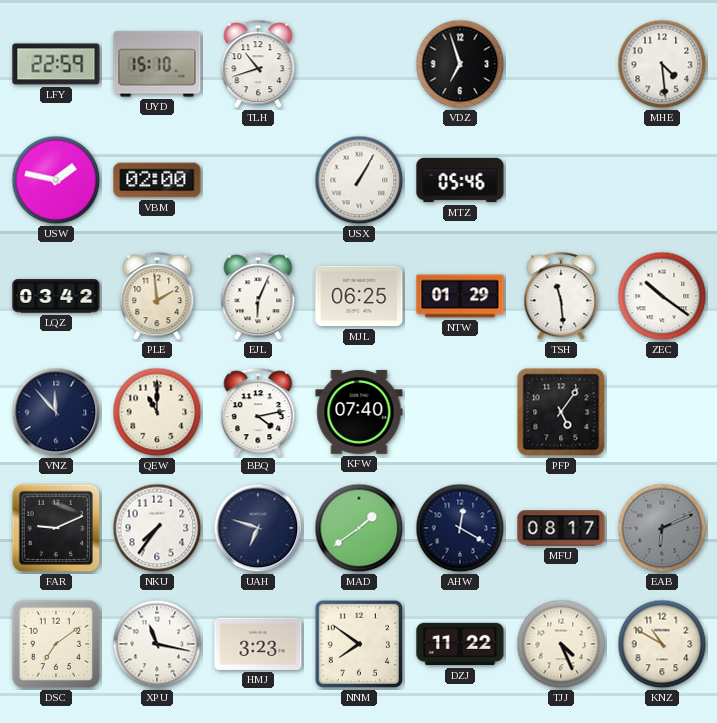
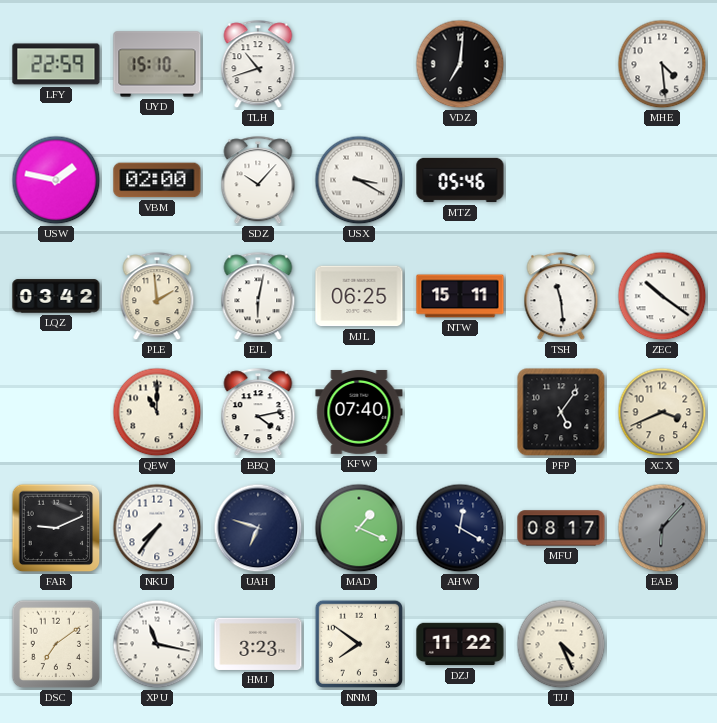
VDZ: 6:57 -> 7:01 (460, 64)
SDZ: none -> 10:07 (258, 181)
USX: 1:05 -> 3:20 (359, 180)
EJL: 6:04 -> 6:02 (258, 297)
NTW: 01:29 -> 15:11 (460, 296)
VNZ: 11:53 -> none (56, 412)
XCX: none -> 3:41 (662, 412)
MAD: 1:39 -> 1:19 (359, 528)
EAB: 6:11 -> 6:07 (662, 528)
KNZ: 10:50 -> none (662, 644)
